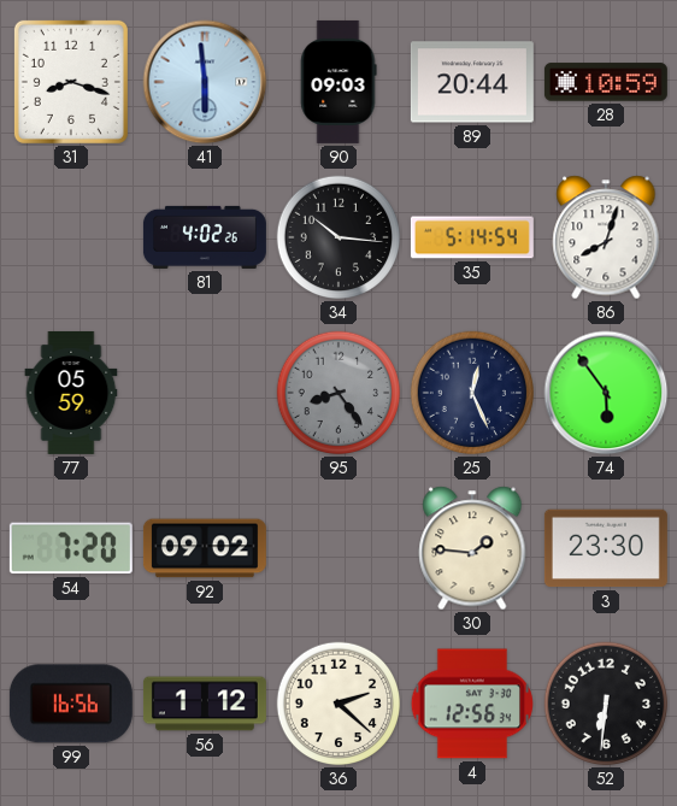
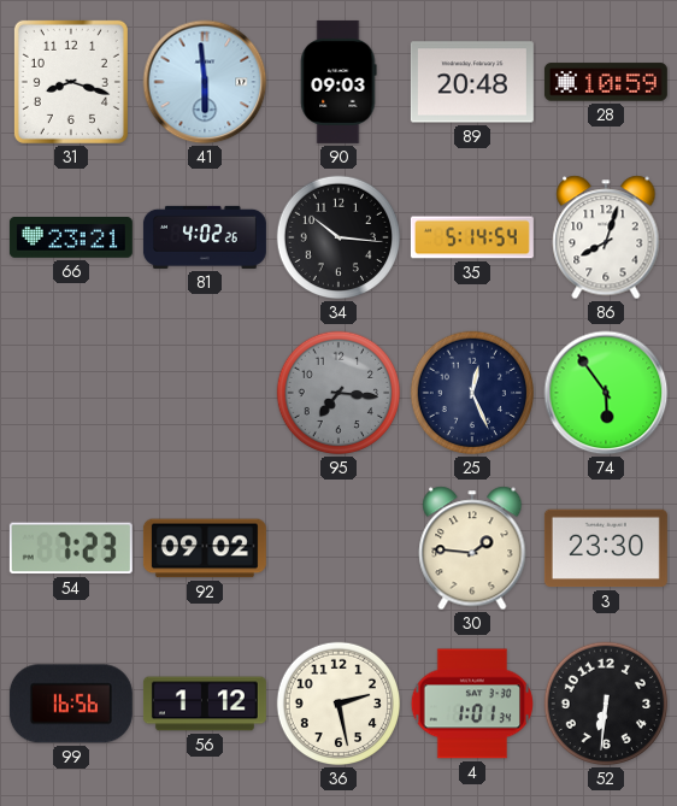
89: 20:44 -> 20:48 (472, 82)
66: none -> 23:21 (71, 237)
77: 05:59 -> none (71, 393)
95: 8:24 -> 7:16 (338, 393)
54: 7:20 -> 7:23 (71, 548)
36: 2:22 -> 2:28 (338, 704)
4: 12:56 -> 1:01 (472, 704)
